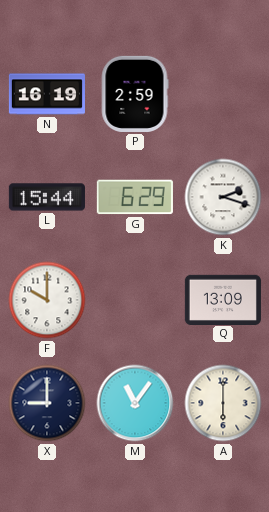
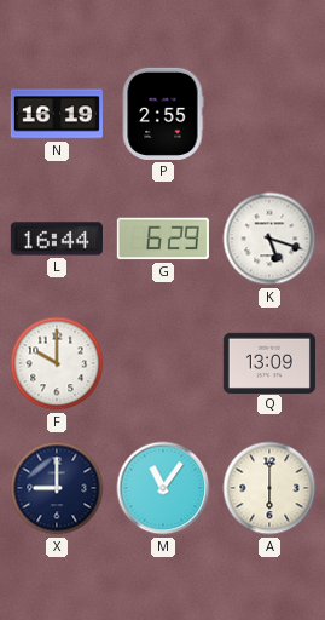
P: 2:59 -> 2:55 (163, 114)
L: 15:44 -> 16:44 (57, 239)
K: 2:18 -> 5:18 (269, 239)
